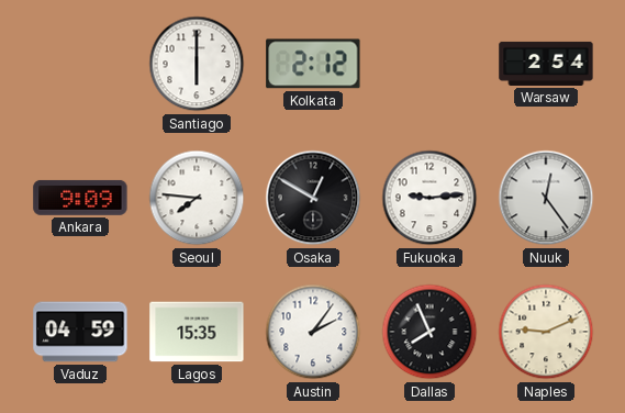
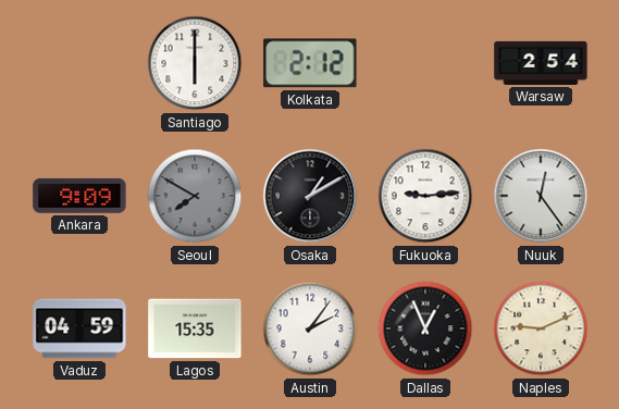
Seoul: 7:46 -> 7:50 (195, 196)
Seoul dial: white -> grey (195, 196)
Osaka: 12:50 -> 1:10 (310, 196)
Dallas: 7:56 -> 12:56 (425, 329)
